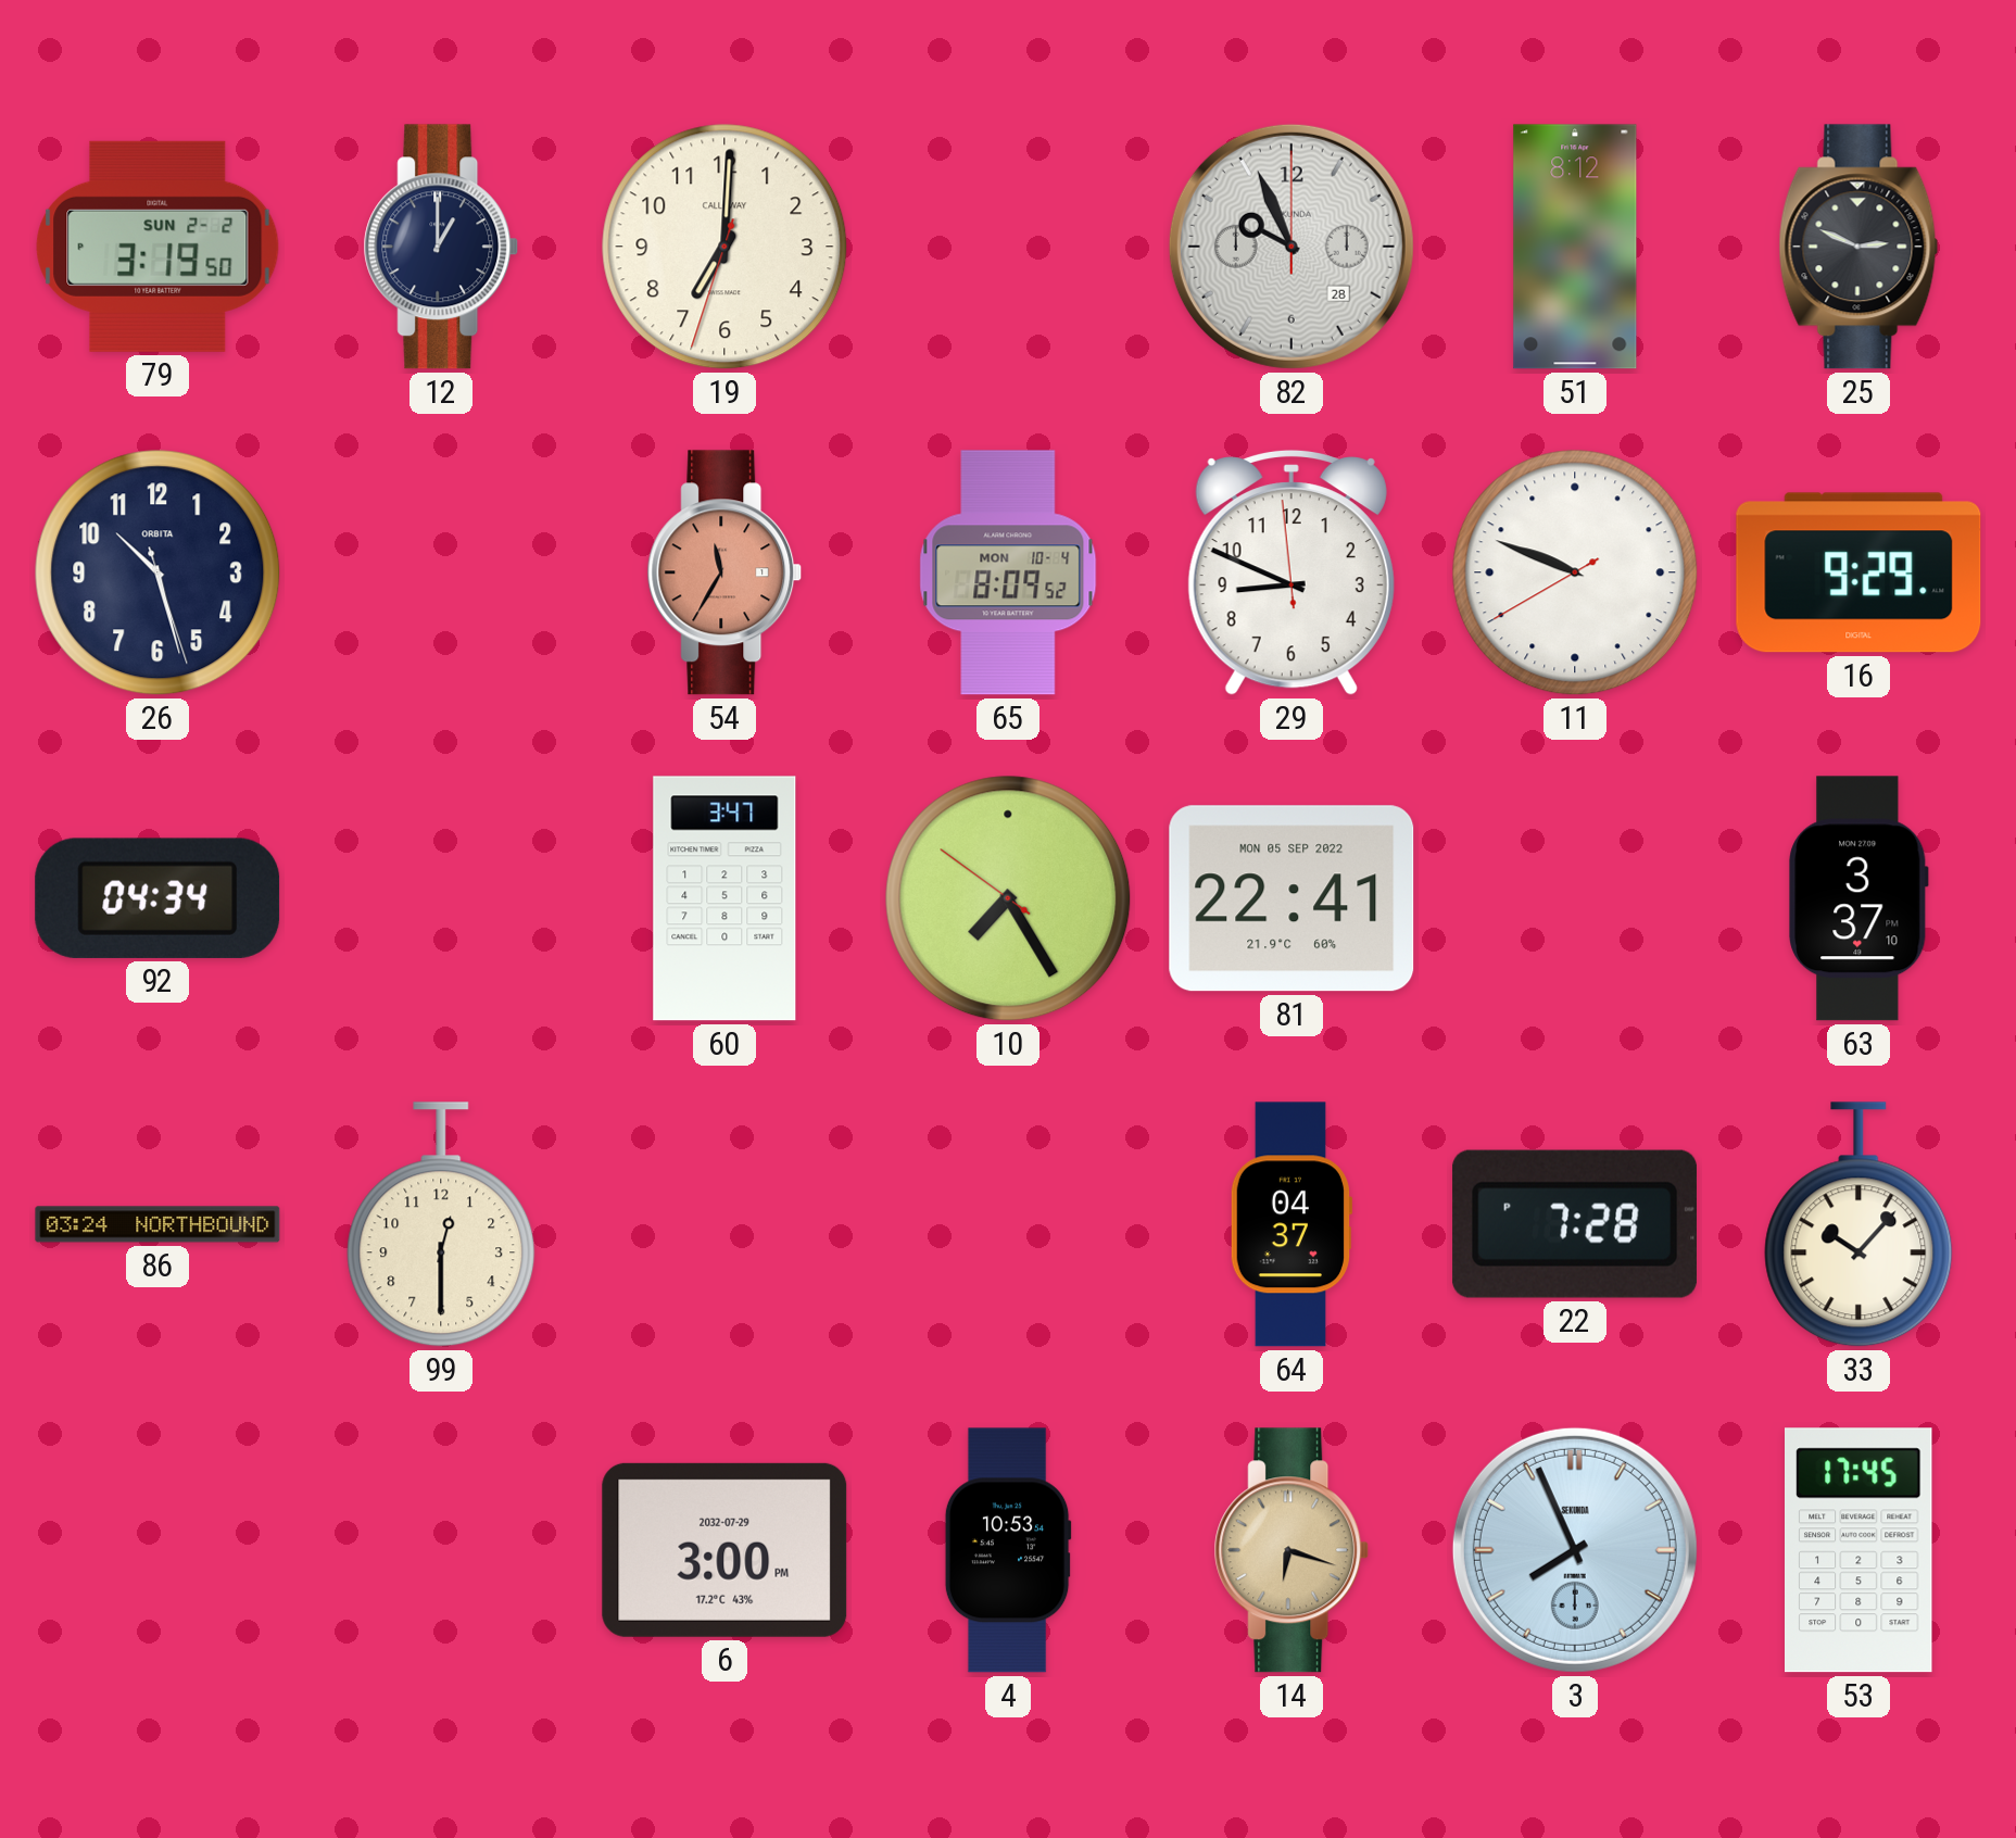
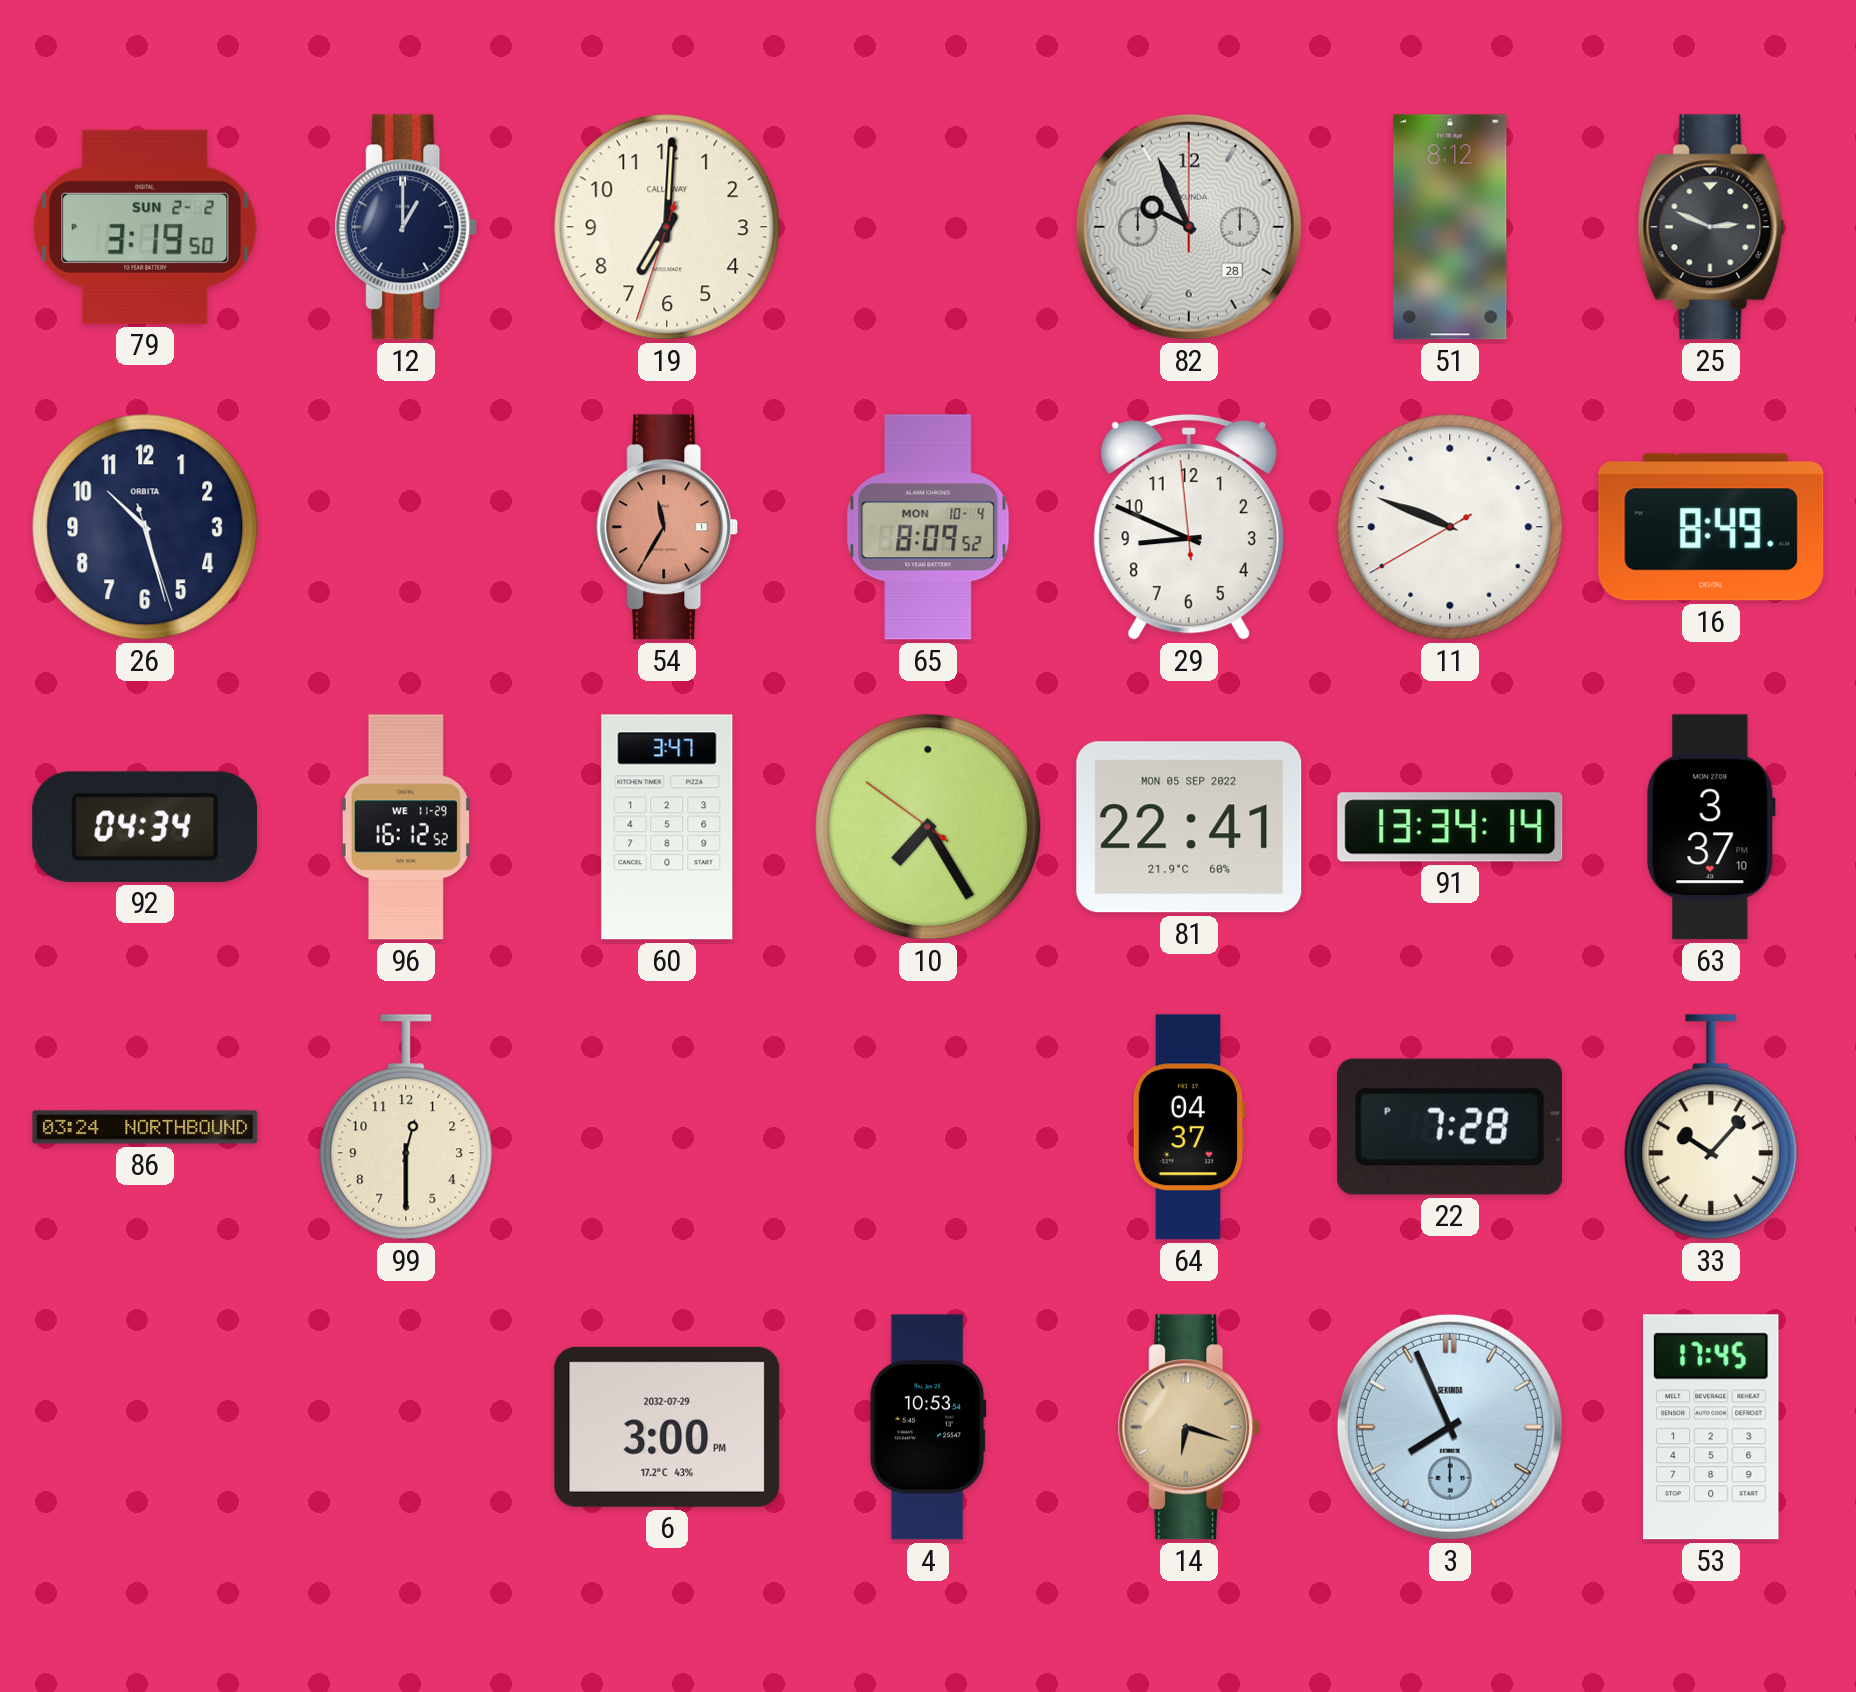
16: 9:29 -> 8:49 (1711, 527)
96: none -> 16:12 (406, 827)
91: none -> 13:34 (1450, 827)
